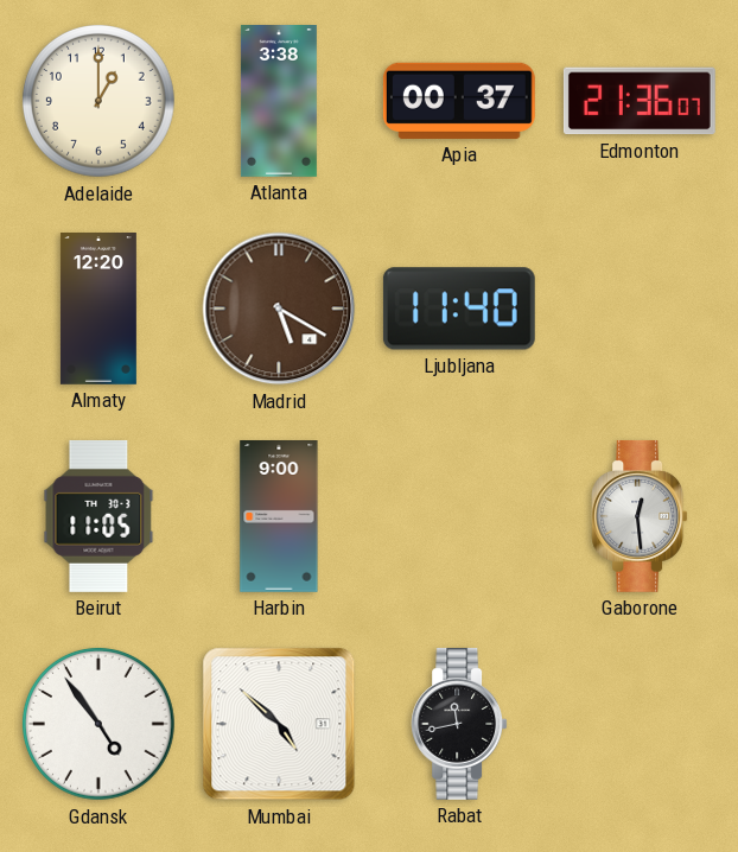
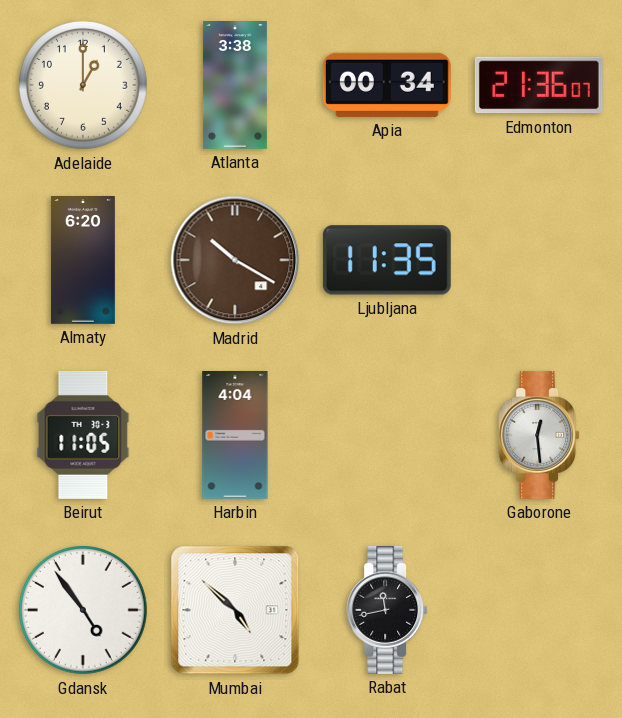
Apia: 00:37 -> 00:34 (387, 85)
Almaty: 12:20 -> 6:20 (83, 261)
Madrid: 5:20 -> 10:20 (235, 260)
Ljubljana: 11:40 -> 11:35 (387, 260)
Harbin: 9:00 -> 4:04 (235, 436)
